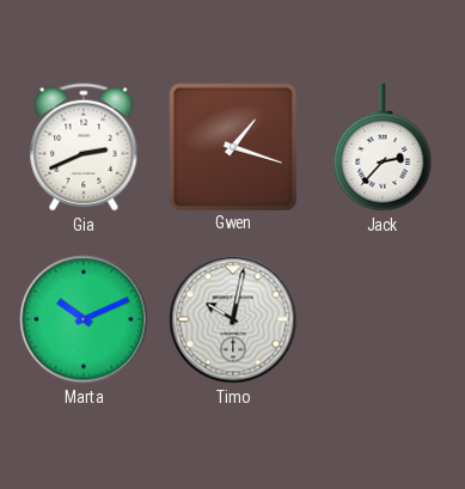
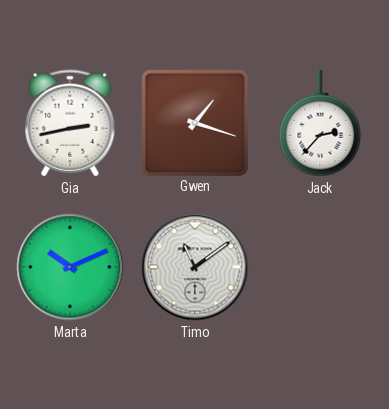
Gia: 2:41 -> 2:43 (70, 123)
Timo: 10:02 -> 11:09 (195, 267)
